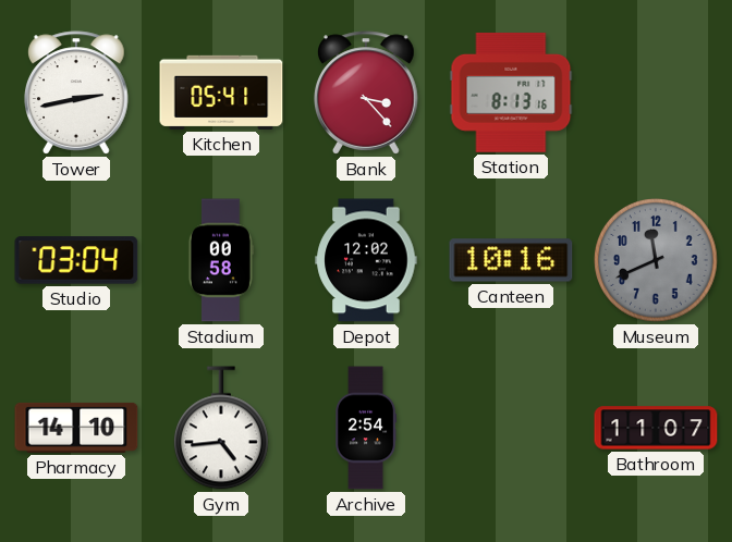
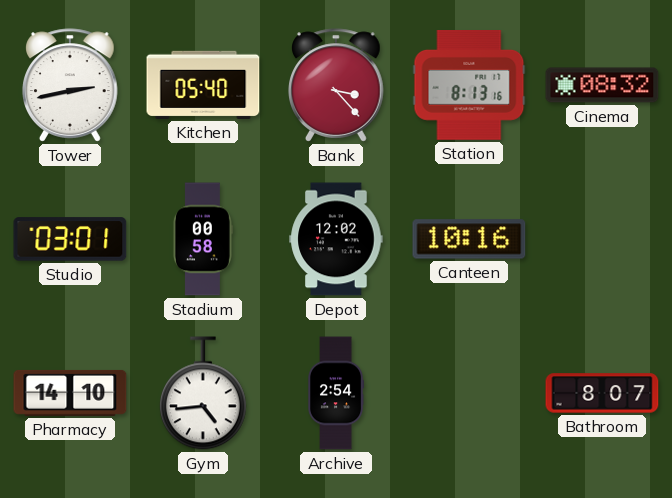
Kitchen: 05:41 -> 05:40 (203, 85)
Cinema: none -> 08:32 (602, 85)
Studio: 03:04 -> 03:01 (70, 239)
Museum: 11:41 -> none (657, 261)
Bathroom: 11:07 -> 8:07 (602, 393)
